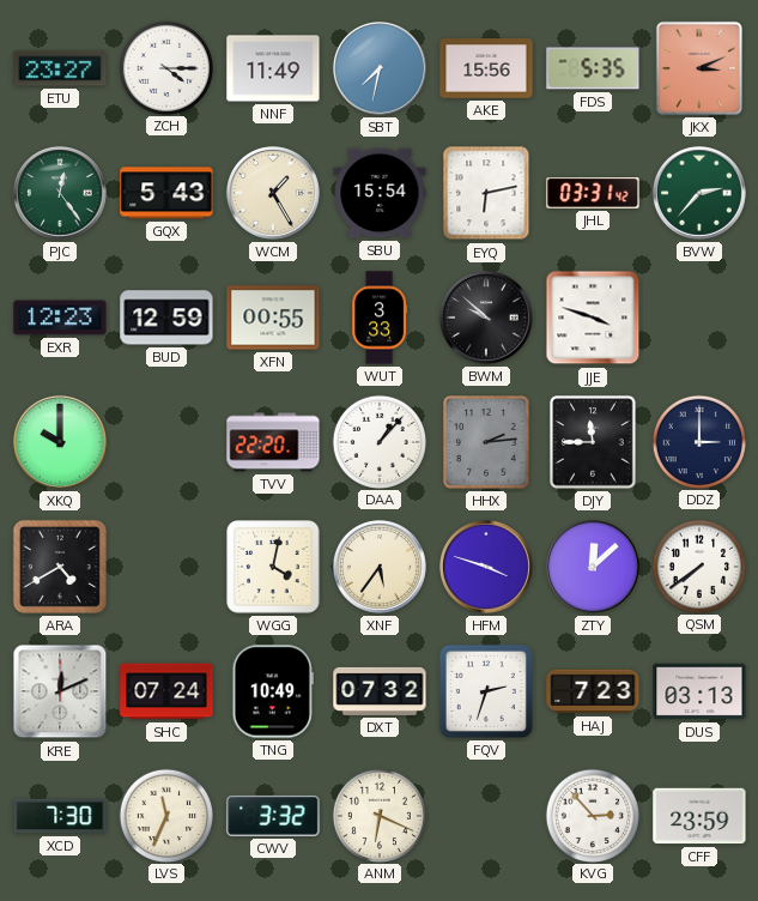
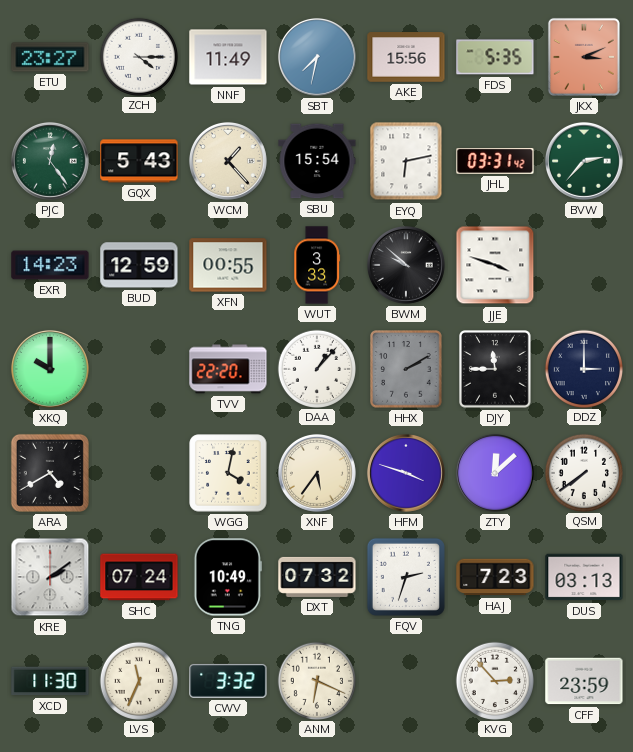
WCM: 1:25 -> 1:23 (228, 161)
EXR: 12:23 -> 14:23 (50, 265)
HHX: 2:14 -> 2:10 (406, 369)
KRE: 12:11 -> 2:09 (50, 577)
XCD: 7:30 -> 11:30 (50, 681)
